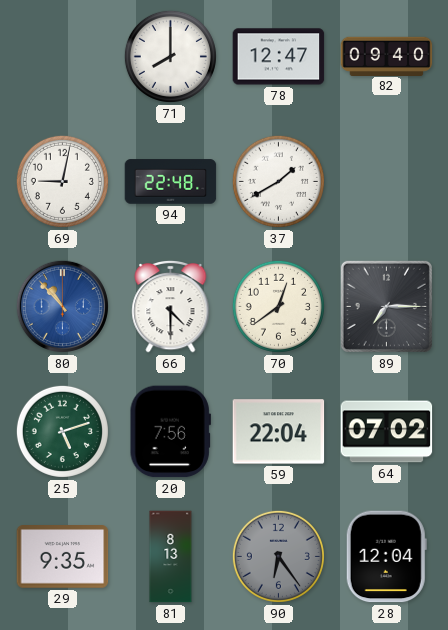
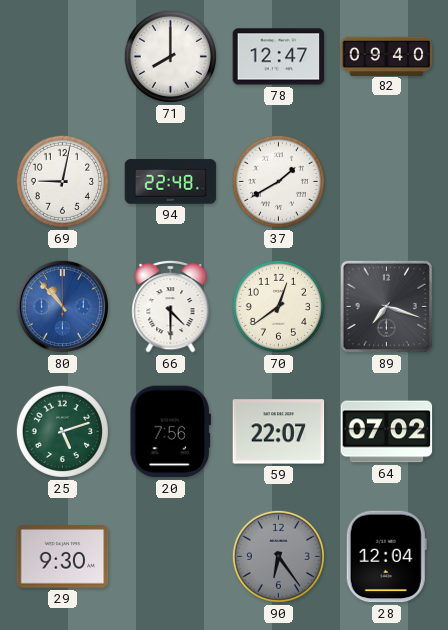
89: 7:15 -> 7:18 (386, 306)
59: 22:04 -> 22:07 (279, 432)
29: 9:35 -> 9:30 (63, 557)
81: 8:13 -> none (171, 557)
